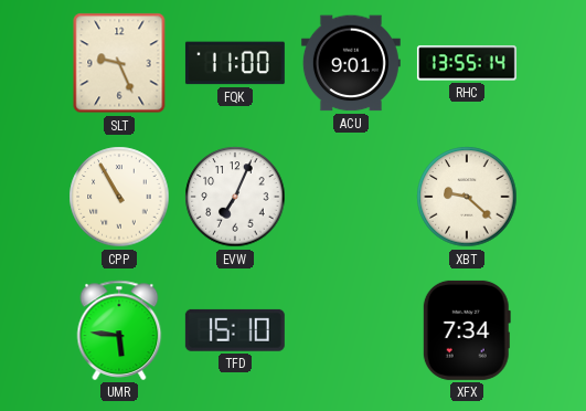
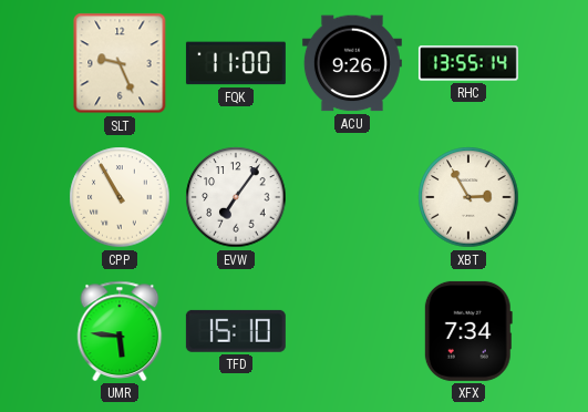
ACU: 9:01 -> 9:26 (352, 63)
EVW: 7:04 -> 7:06 (236, 197)
XBT: 9:22 -> 2:55 (468, 197)
